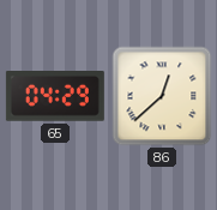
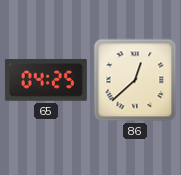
65: 04:29 -> 04:25 (46, 81)
